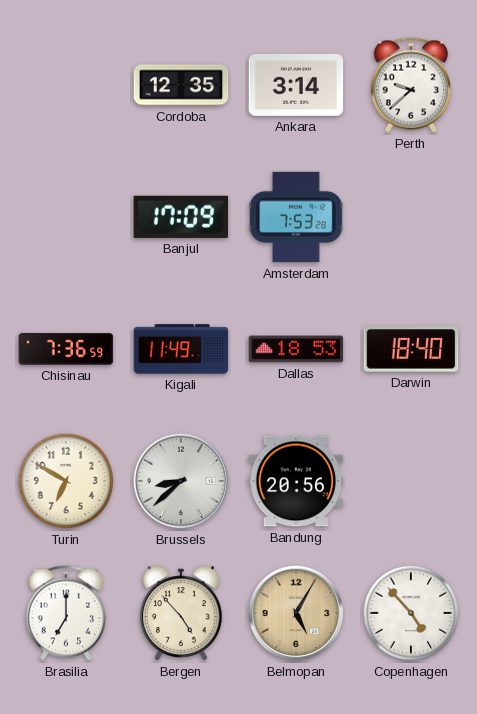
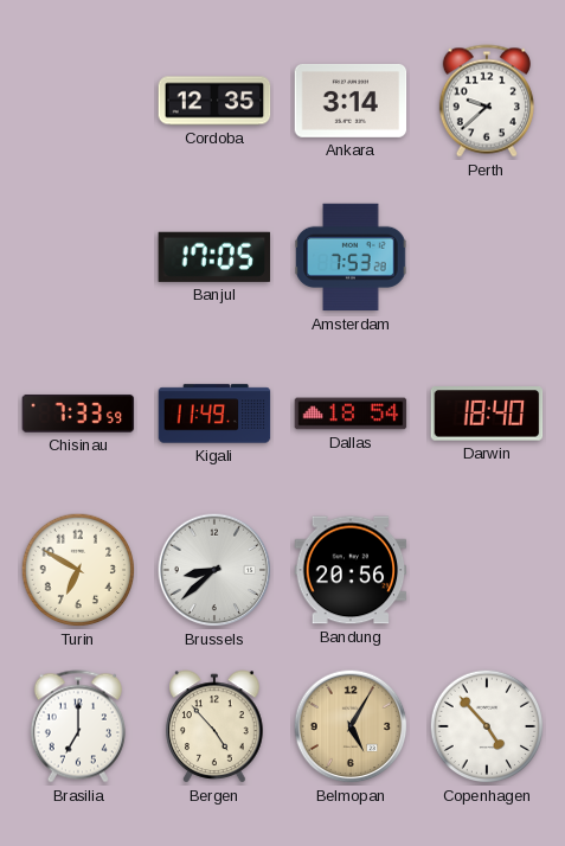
Banjul: 17:09 -> 17:05 (214, 257)
Chisinau: 7:36 -> 7:33 (78, 414)
Dallas: 18:53 -> 18:54 (351, 414)
